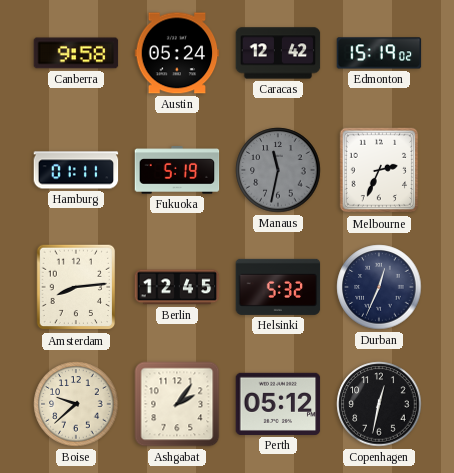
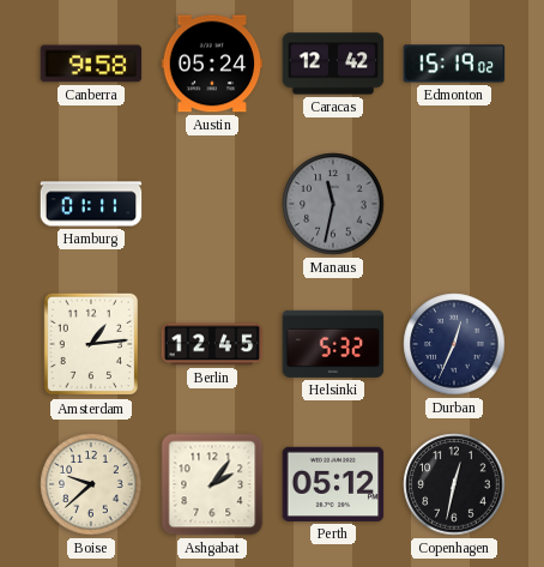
Fukuoka: 5:19 -> none (177, 170)
Melbourne: 2:34 -> none (379, 170)
Amsterdam: 8:14 -> 1:14 (91, 344)
